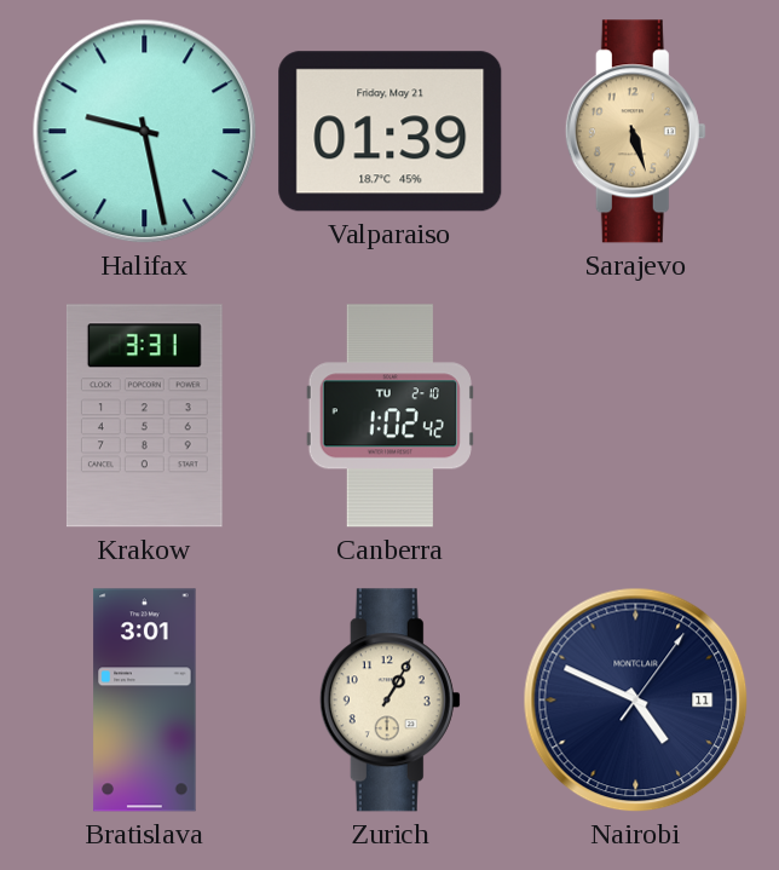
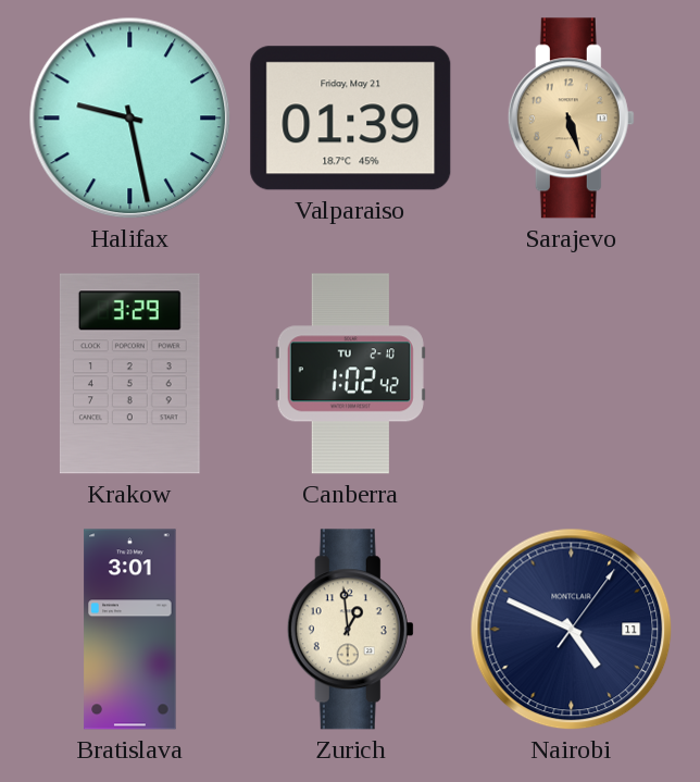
Krakow: 3:31 -> 3:29 (129, 374)
Zurich: 1:05 -> 12:59 (350, 630)
